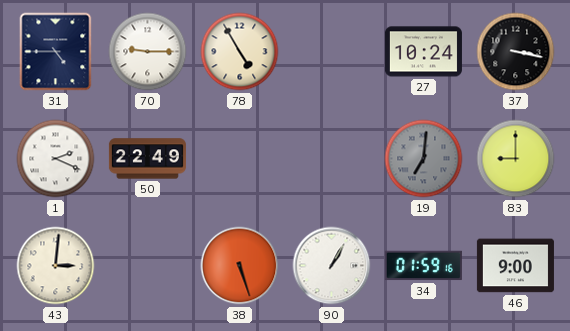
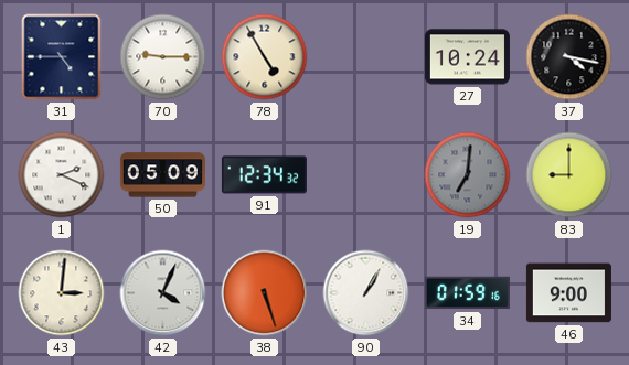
37: 3:17 -> 4:17 (569, 57)
50: 22:49 -> 05:09 (162, 175)
91: none -> 12:34 (264, 175)
42: none -> 4:04 (163, 293)
